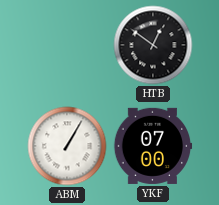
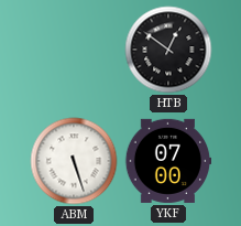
ABM: 1:05 -> 5:27 (74, 161)
